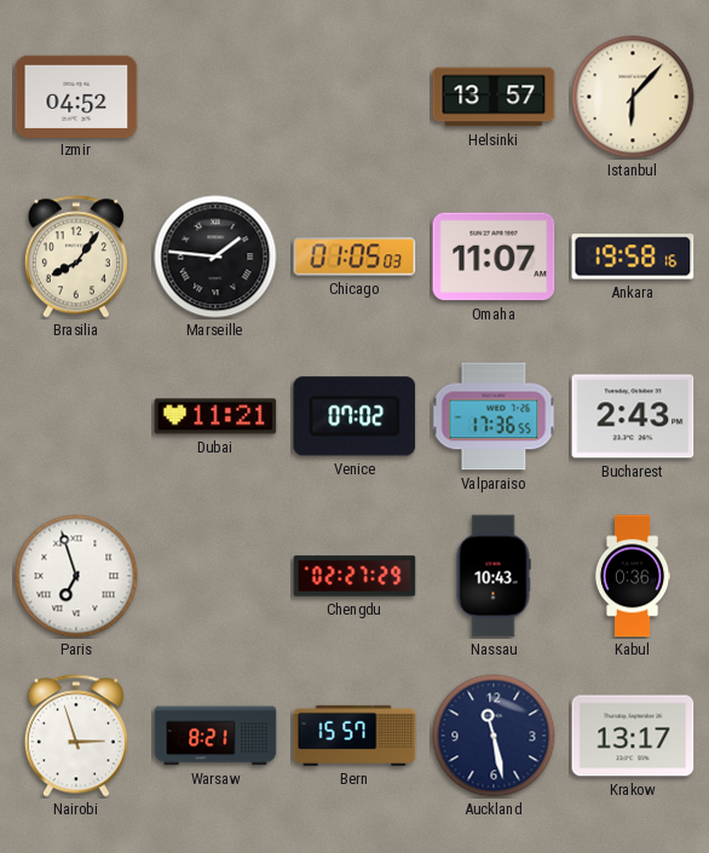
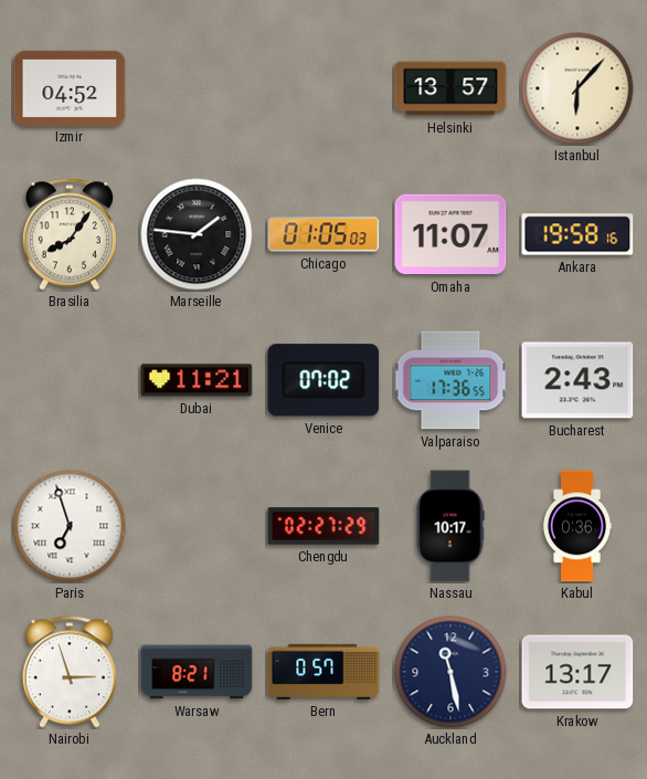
Nassau: 10:43 -> 10:17 (450, 526)
Bern: 15:57 -> 0:57 (324, 672)
